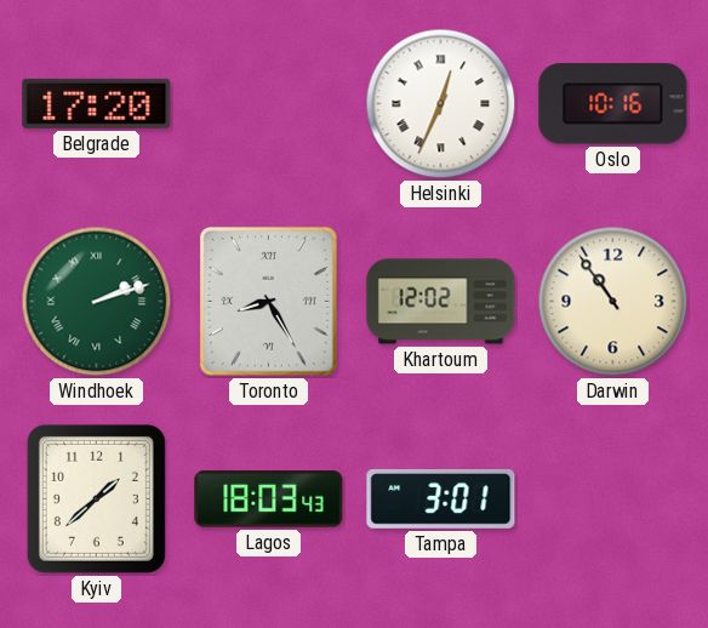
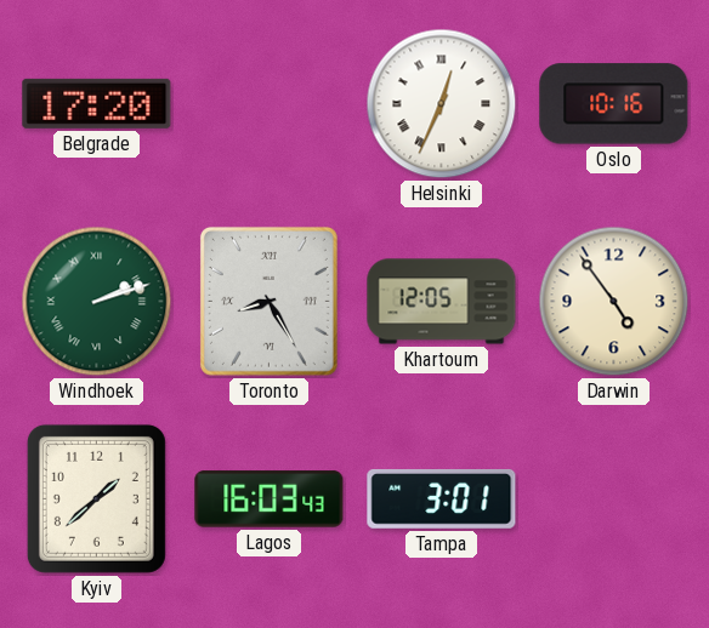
Khartoum: 12:02 -> 12:05 (442, 302)
Darwin: 10:54 -> 4:54 (614, 302)
Lagos: 18:03 -> 16:03 (270, 499)
